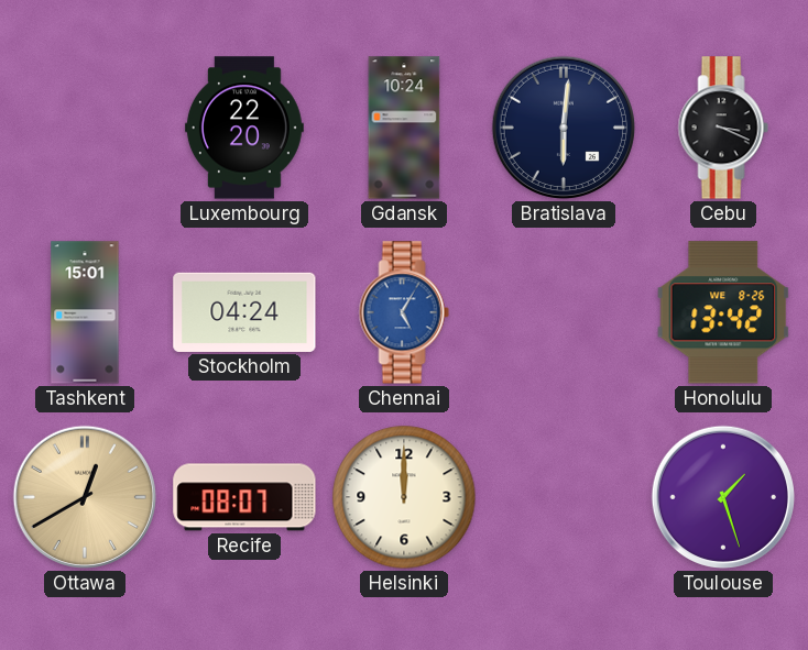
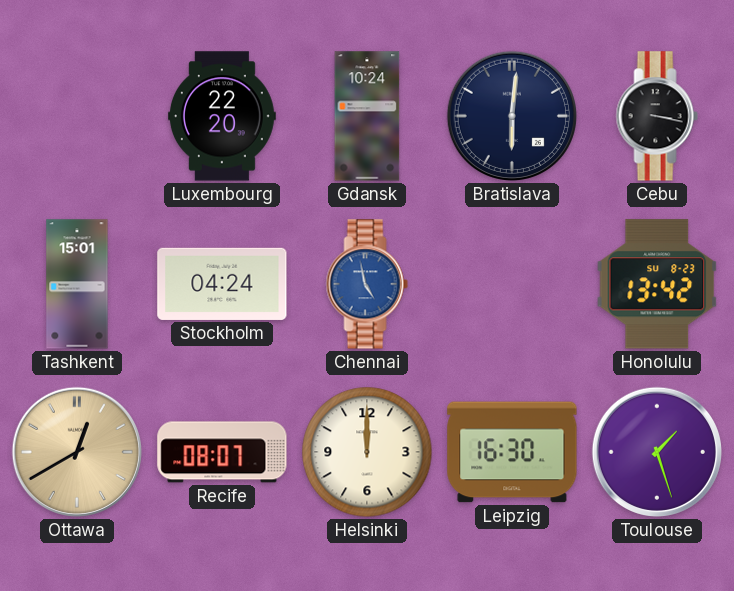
Cebu: 3:19 -> 3:17 (657, 116)
Chennai: 5:05 -> 4:58 (367, 284)
Honolulu date: WE 8-26 -> SU 8-23 (657, 284)
Leipzig: none -> 16:30 (512, 452)
